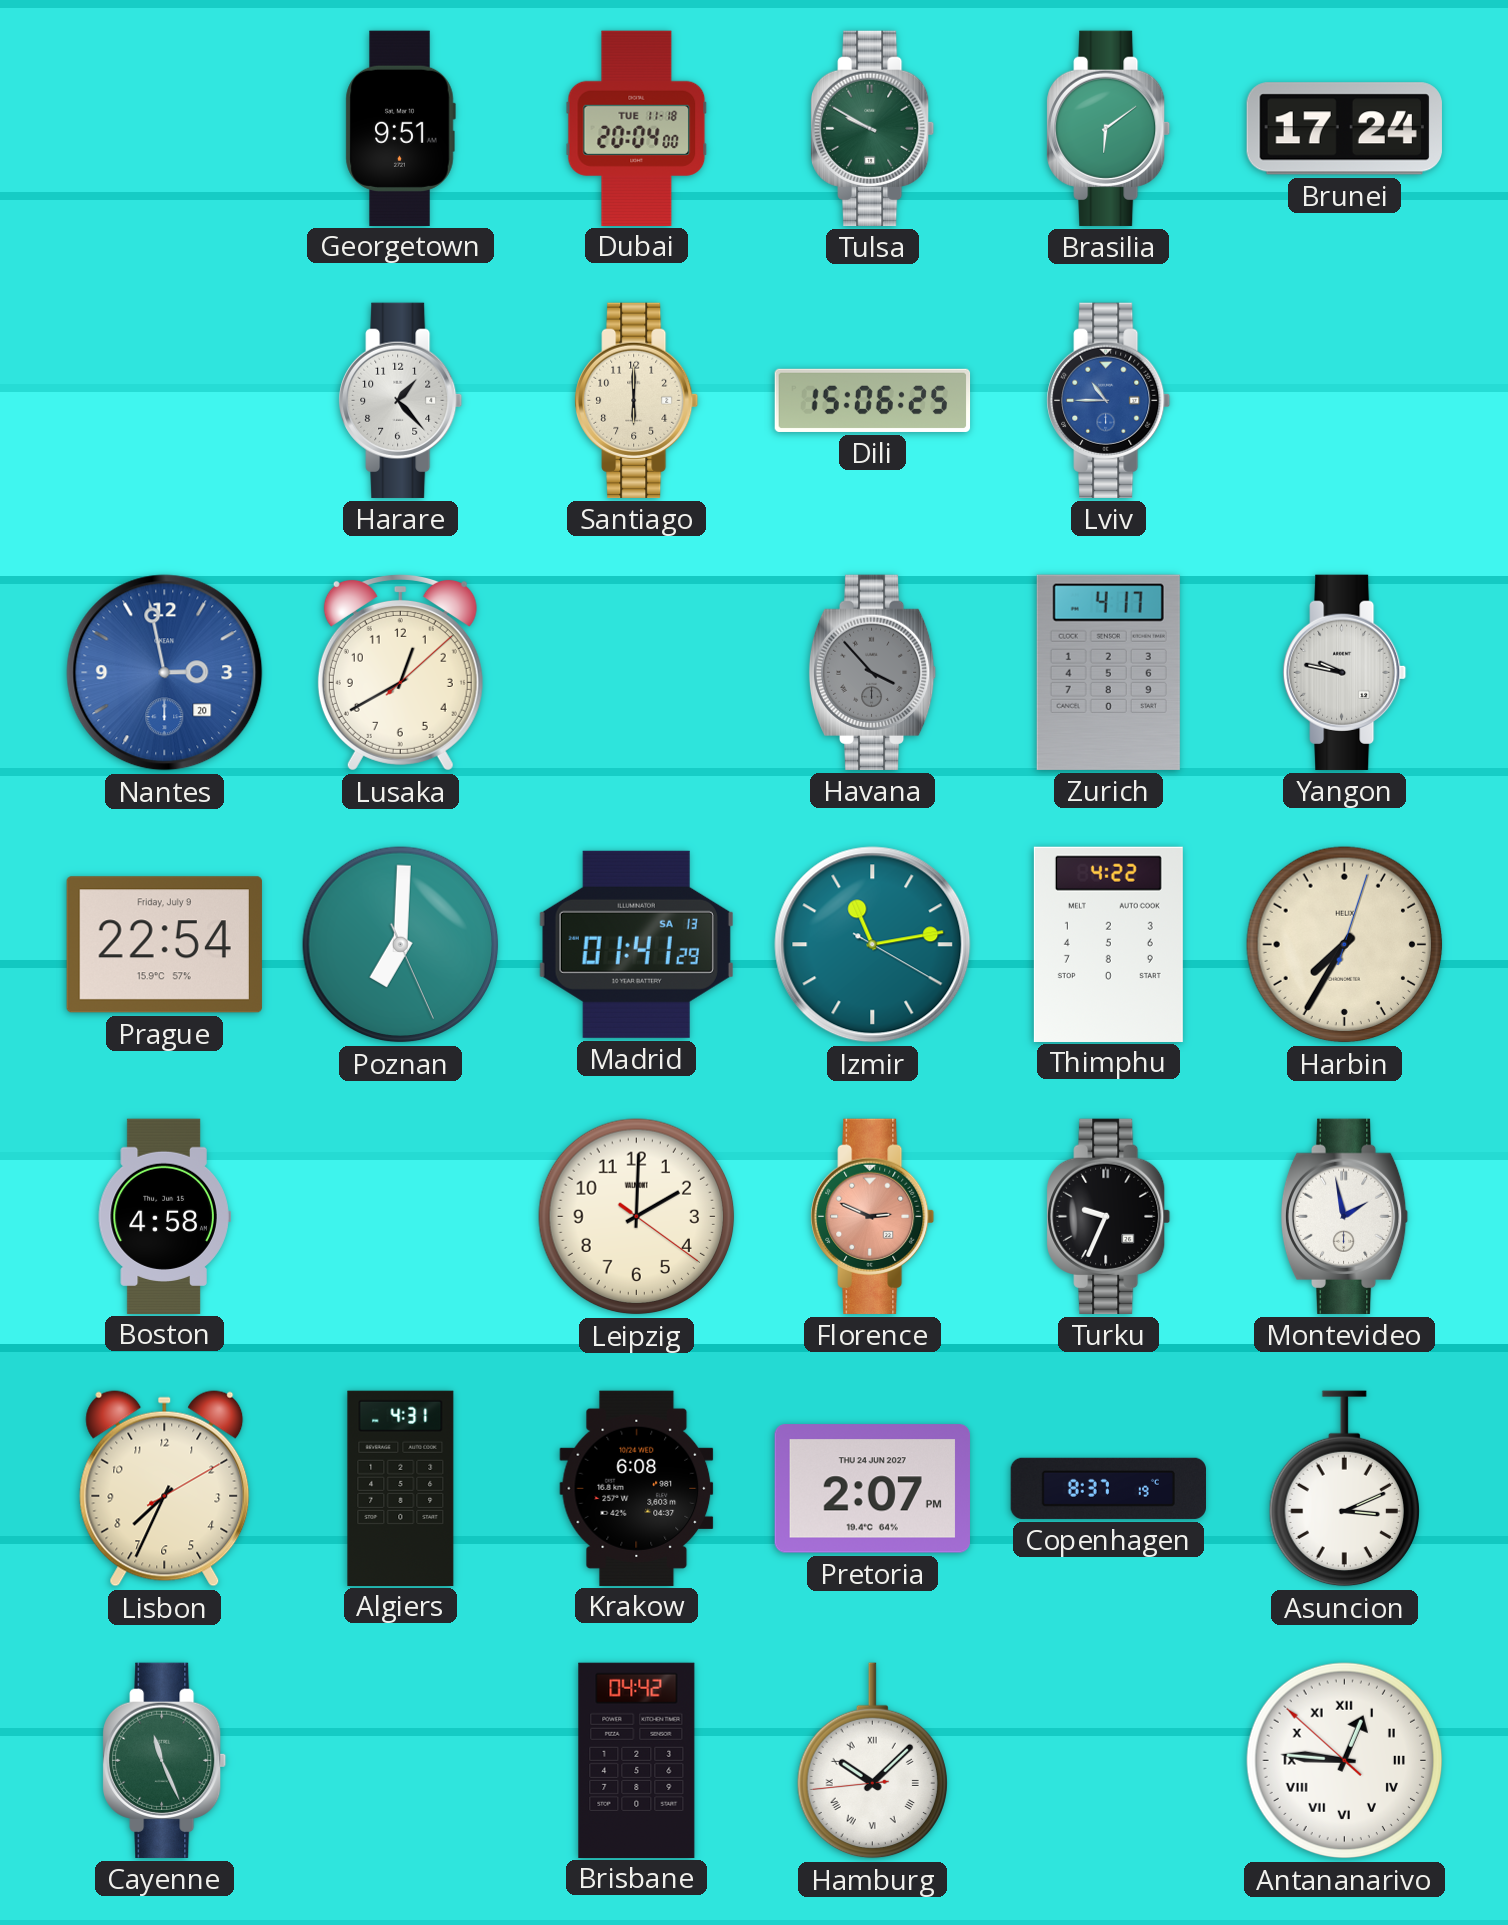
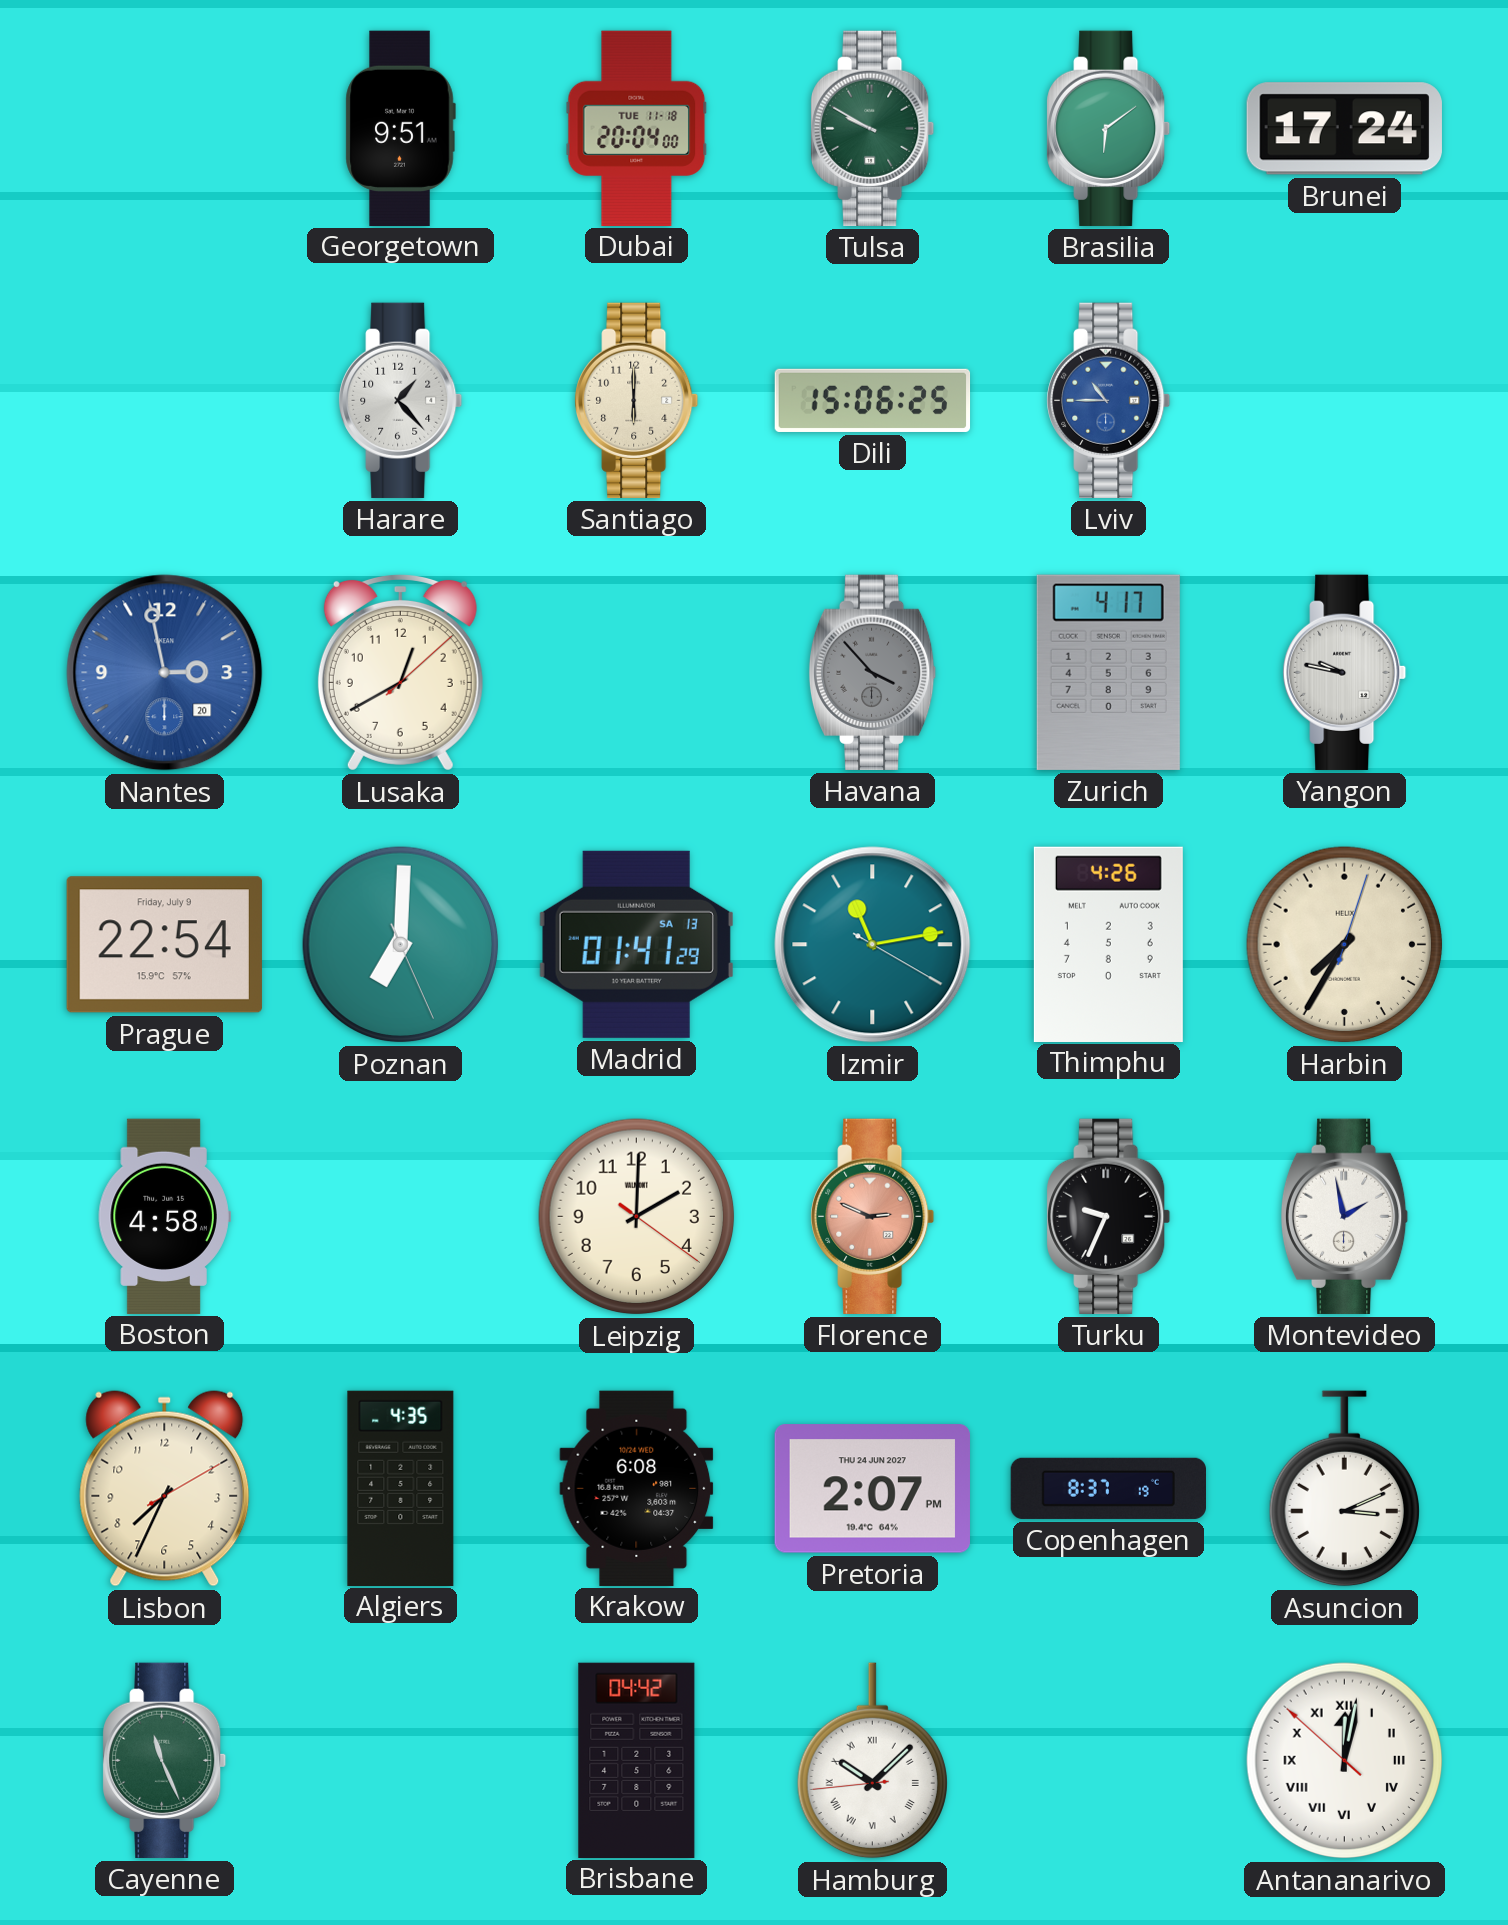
Thimphu: 4:22 -> 4:26 (1108, 944)
Algiers: 4:31 -> 4:35 (401, 1488)
Antananarivo: 12:45 -> 12:01 (1345, 1761)
